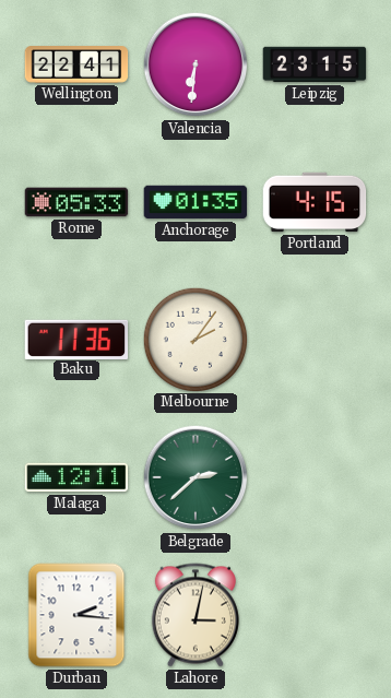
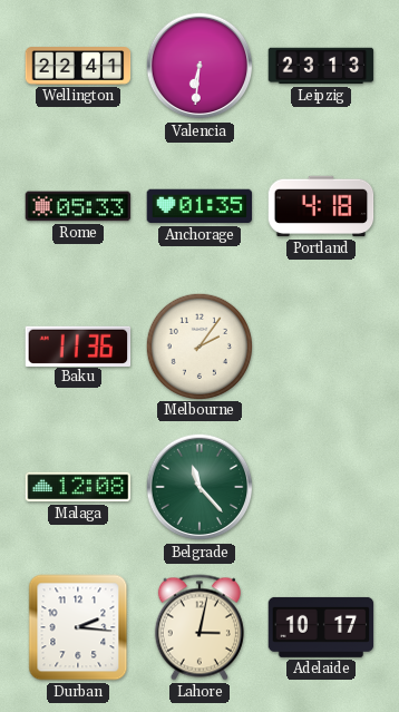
Leipzig: 23:15 -> 23:13 (321, 66)
Portland: 4:15 -> 4:18 (321, 206)
Malaga: 12:11 -> 12:08 (78, 487)
Belgrade: 2:38 -> 11:23 (199, 487)
Adelaide: none -> 10:17 (321, 627)
